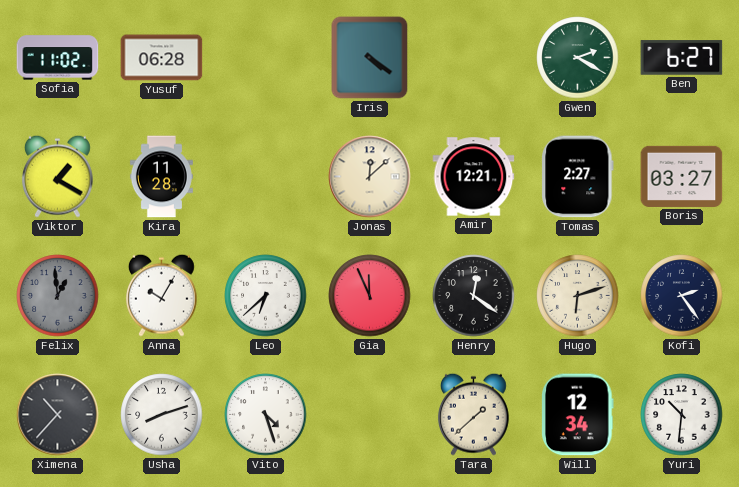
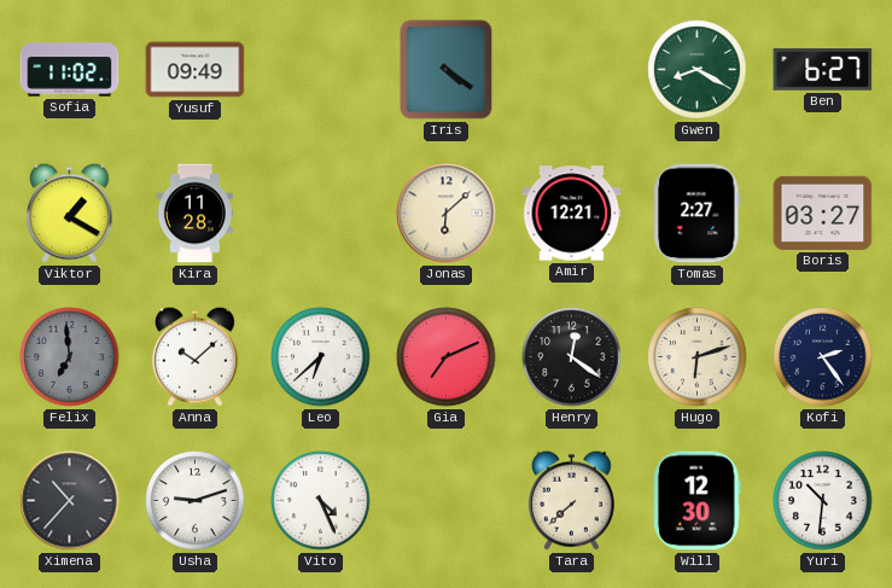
Yusuf: 06:28 -> 09:49 (196, 70)
Gwen: 2:20 -> 8:20 (698, 70)
Jonas: 12:08 -> 6:08 (447, 214)
Felix: 12:59 -> 6:59 (70, 357)
Anna: 10:05 -> 10:08 (194, 356)
Gia: 11:56 -> 7:11 (447, 357)
Usha: 8:12 -> 9:12 (196, 501)
Vito: 4:27 -> 4:26 (321, 501)
Tara: 1:38 -> 7:38 (571, 500)
Will: 12:34 -> 12:30 (698, 501)
